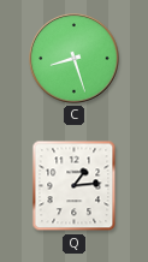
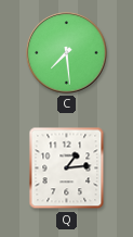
C: 8:27 -> 7:29 (67, 53)
